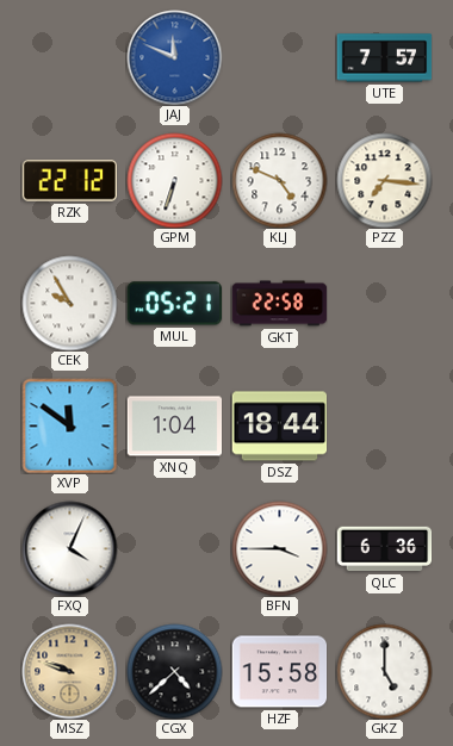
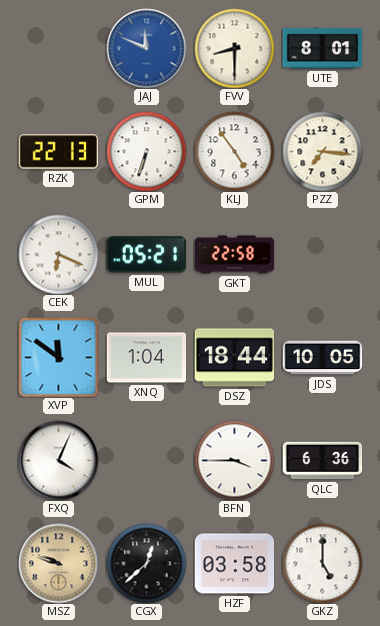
FVV: none -> 8:30 (234, 48)
UTE: 7:57 -> 8:01 (322, 49)
RZK: 22:12 -> 22:13 (58, 152)
KLJ: 4:49 -> 4:54 (234, 151)
CEK: 9:55 -> 6:19 (58, 254)
JDS: none -> 10:05 (322, 358)
CGX: 4:38 -> 12:38 (146, 563)
HZF: 15:58 -> 03:58 (234, 564)
